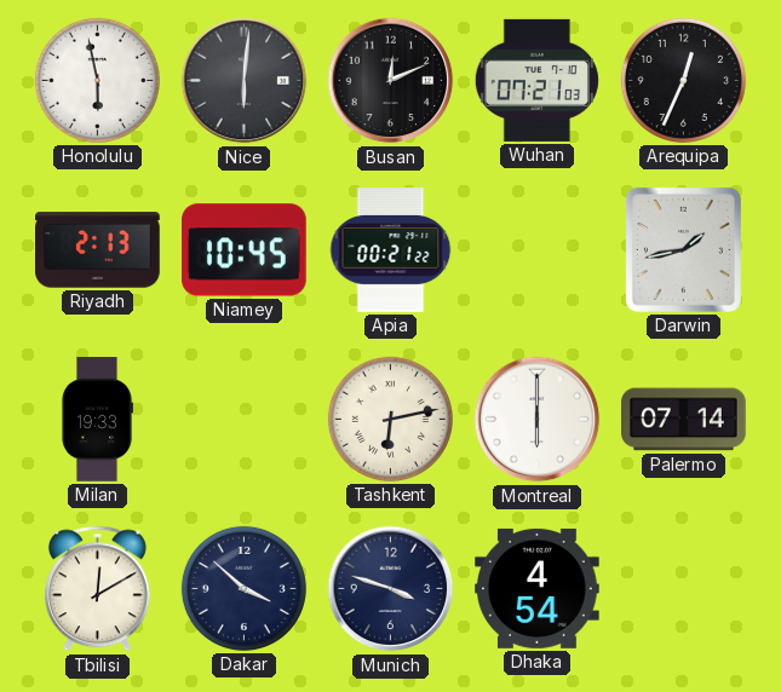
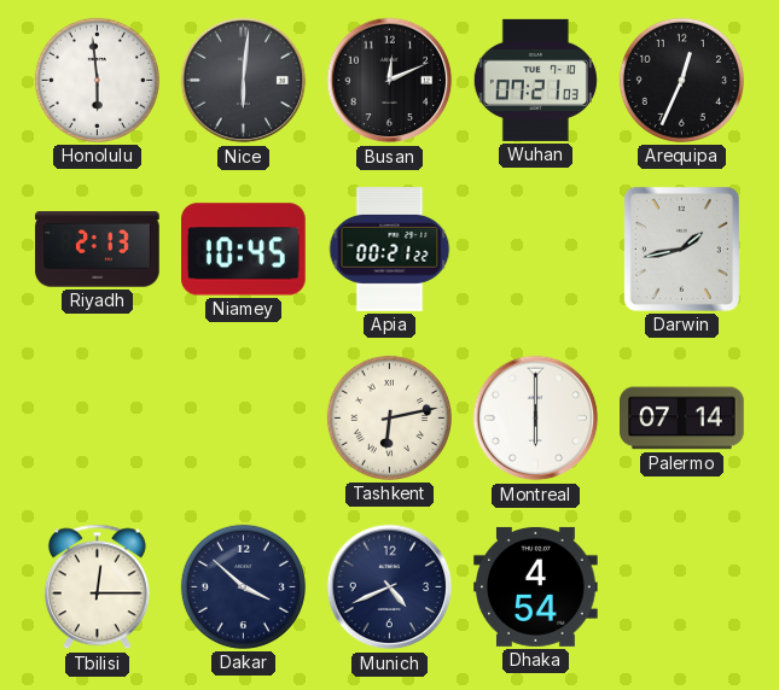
Honolulu: 5:58 -> 5:59 (97, 80)
Milan: 19:33 -> none (97, 420)
Tbilisi: 12:10 -> 12:15 (97, 587)
Munich: 3:48 -> 4:41 (390, 587)
